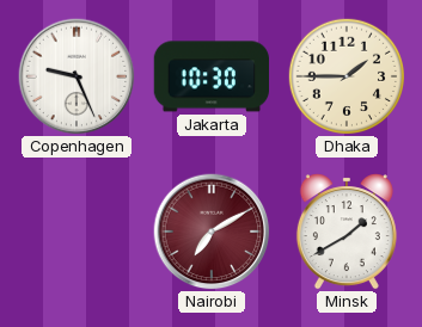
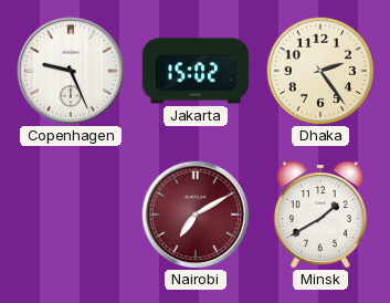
Jakarta: 10:30 -> 15:02 (194, 71)
Dhaka: 1:45 -> 2:24 (319, 70)
